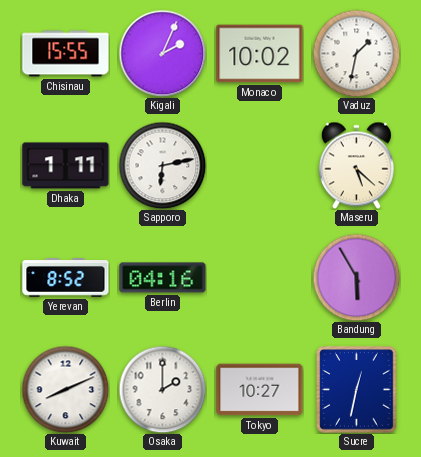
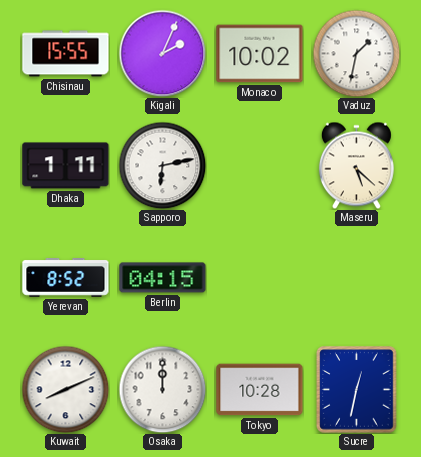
Berlin: 04:16 -> 04:15 (163, 278)
Bandung: 5:55 -> none (356, 277)
Osaka: 2:00 -> 12:00 (162, 389)
Tokyo: 10:27 -> 10:28 (260, 390)
